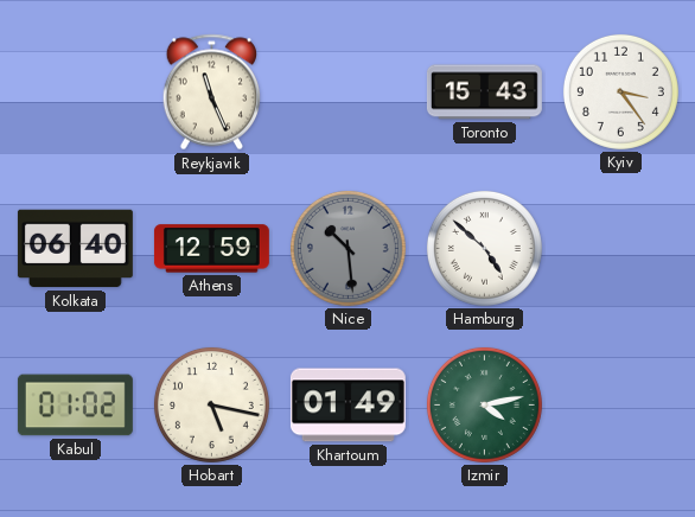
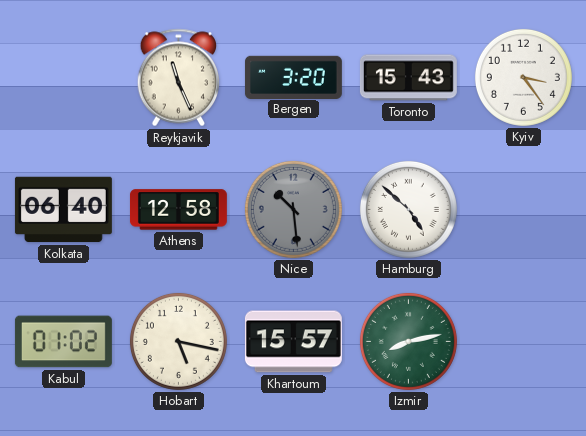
Bergen: none -> 3:20 (293, 77)
Athens: 12:59 -> 12:58 (178, 210)
Khartoum: 01:49 -> 15:57 (293, 342)
Izmir: 4:13 -> 8:13 (408, 341)
